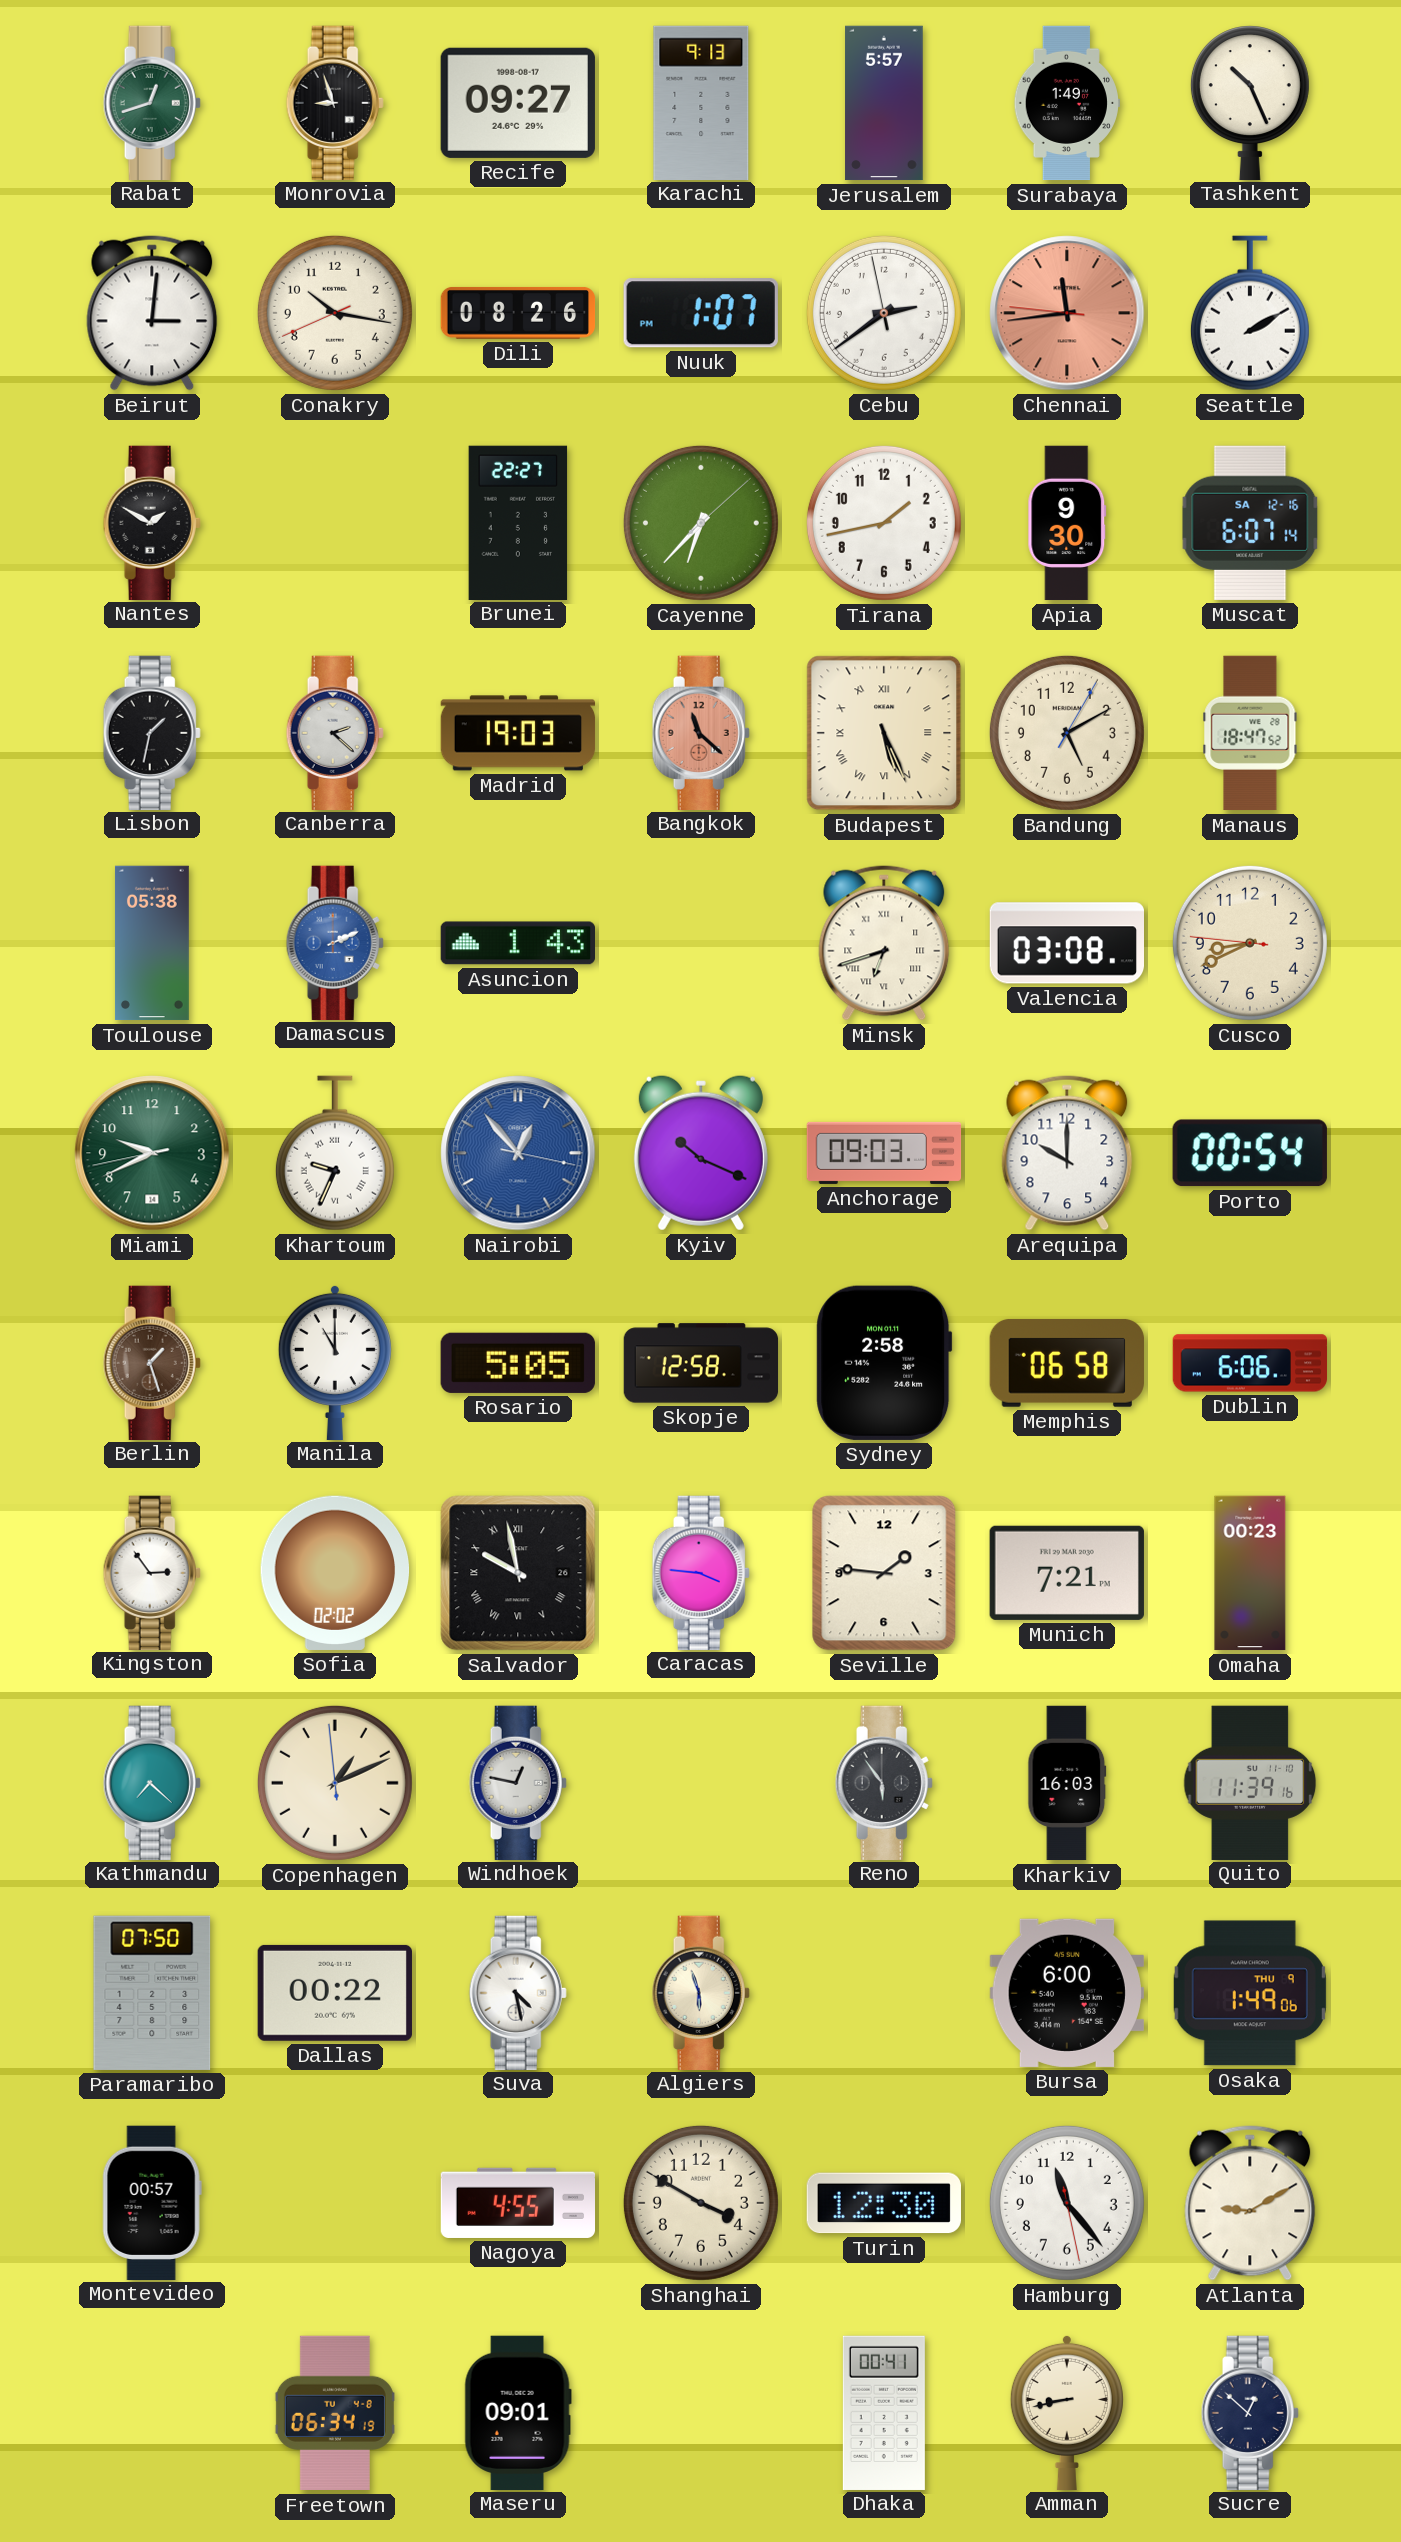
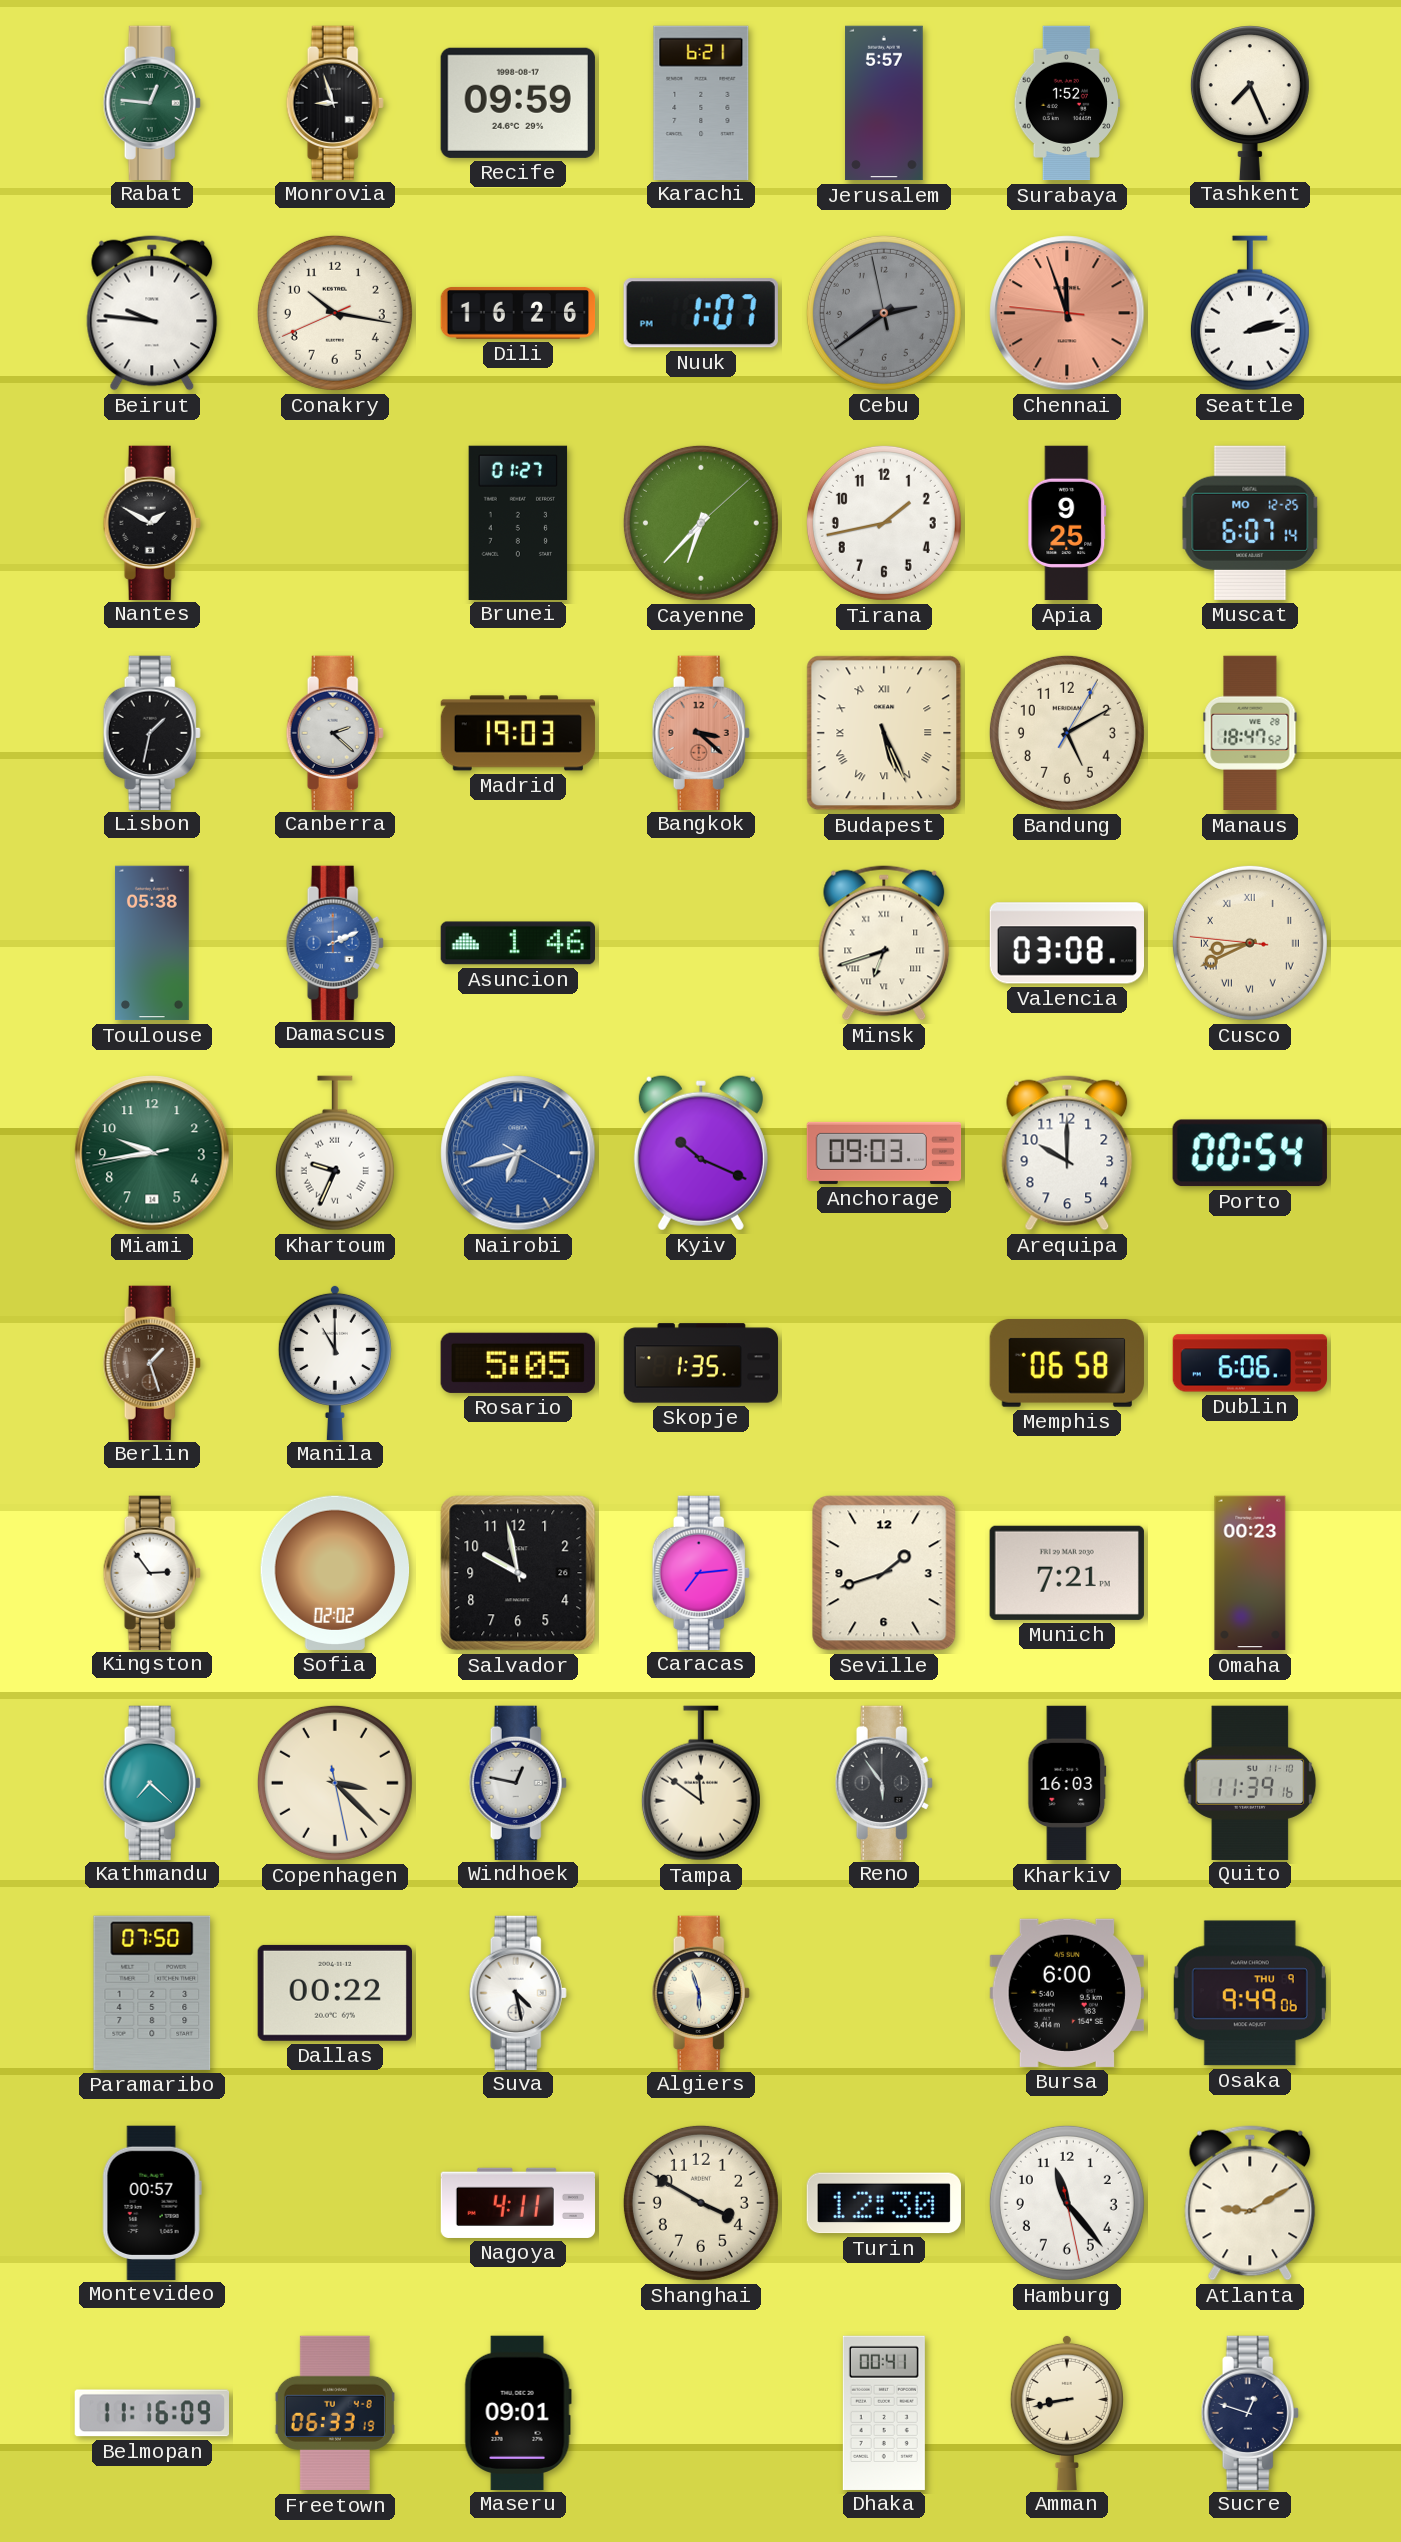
Rabat: 12:42 -> 12:46 (152, 102)
Recife: 09:27 -> 09:59 (518, 103)
Karachi: 9:13 -> 6:21 (701, 102)
Surabaya: 1:49 -> 1:52 (1066, 103)
Tashkent: 10:26 -> 7:26 (1250, 102)
Beirut: 3:01 -> 9:46 (152, 313)
Dili: 08:26 -> 16:26 (518, 313)
Cebu dial: white -> grey (884, 313)
Chennai: 11:43 -> 11:56 (1067, 313)
Seattle: 2:10 -> 2:13 (1250, 313)
Brunei: 22:27 -> 01:27 (518, 522)
Apia: 9:30 -> 9:25 (1067, 523)
Muscat date: SA 12-16 -> MO 12-25 (1250, 523)
Bangkok: 11:22 -> 3:22 (701, 732)
Asuncion: 1:43 -> 1:46 (517, 943)
Cusco numerals: Arabic -> Roman (1250, 943)
Miami: 9:40 -> 9:43 (152, 1153)
Nairobi: 12:53 -> 6:42 (518, 1153)
Skopje: 12:58 -> 1:35 (701, 1363)
Sydney: 2:58 -> none (884, 1363)
Salvador numerals: Roman -> Arabic (518, 1573)
Caracas: 3:46 -> 7:14 (701, 1572)
Seville: 1:46 -> 1:42 (884, 1573)
Copenhagen: 1:10 -> 3:22 (335, 1783)
Tampa: none -> 11:51 (701, 1783)
Osaka: 1:49 -> 9:49 (1250, 1993)
Nagoya: 4:55 -> 4:11 (518, 2203)
Belmopan: none -> 11:16 (151, 2413)
Freetown: 06:34 -> 06:33 (335, 2413)
Sucre: 12:52 -> 12:48 (1250, 2412)
